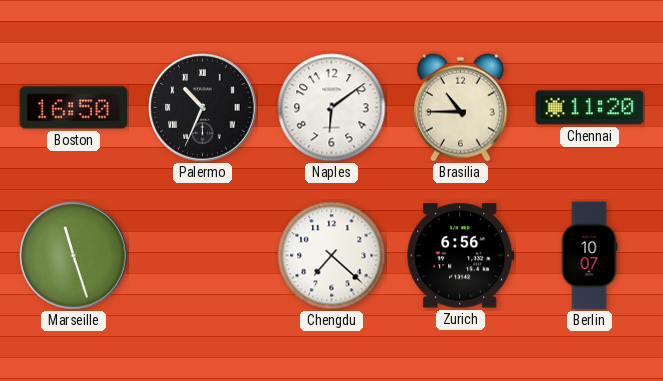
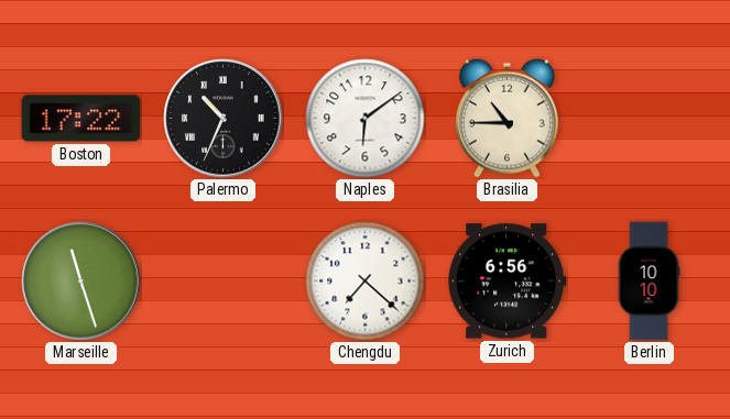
Boston: 16:50 -> 17:22 (81, 119)
Chennai: 11:20 -> none (590, 108)
Berlin: 10:07 -> 10:10 (649, 282)
